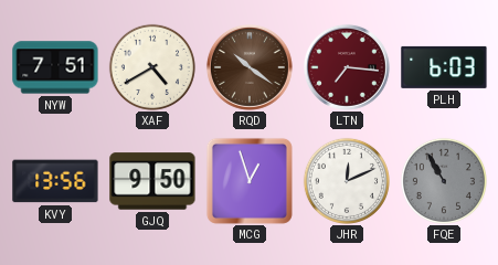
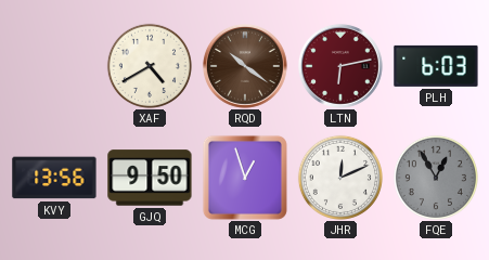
NYW: 7:51 -> none (55, 67)
LTN: 7:16 -> 6:13 (340, 67)
FQE: 10:55 -> 12:55 (436, 178)
